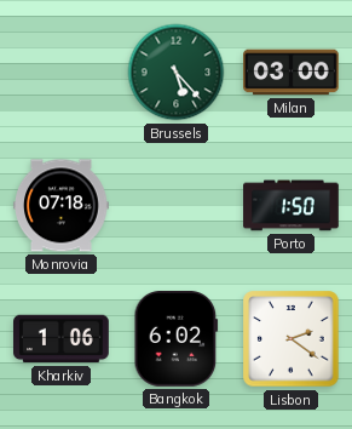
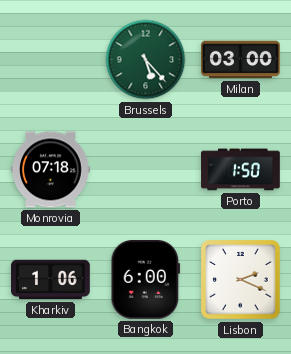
Bangkok: 6:02 -> 6:00 (146, 280)
Lisbon: 2:21 -> 2:19 (241, 280)
